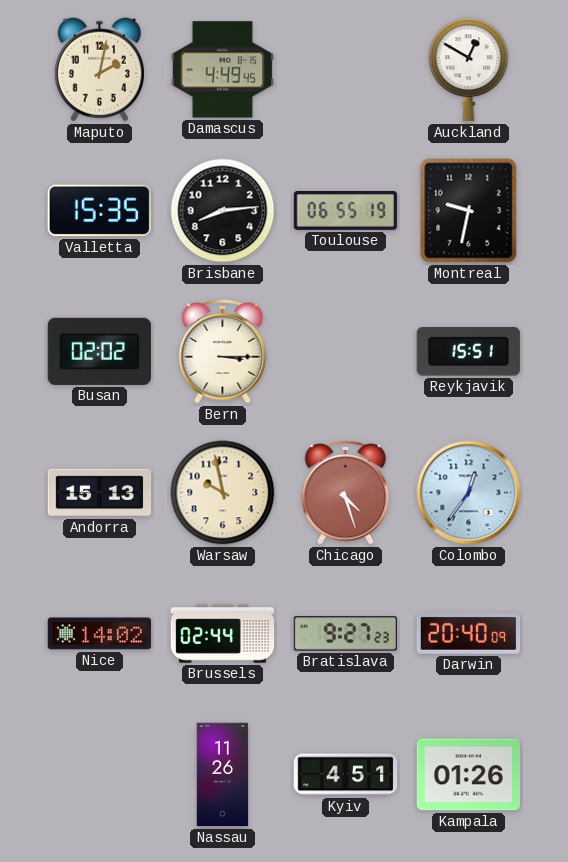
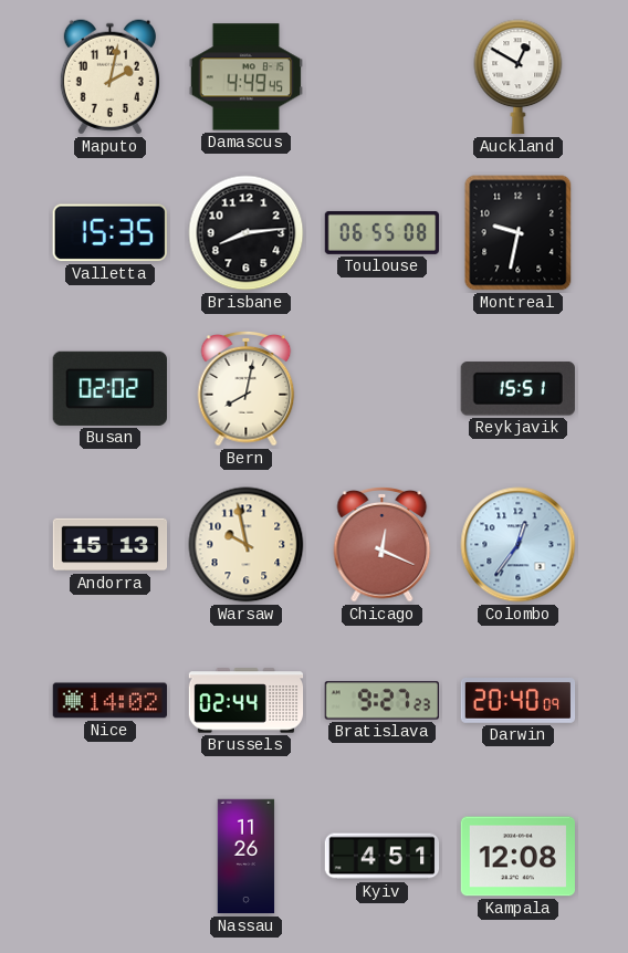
Toulouse: 06:55:19 -> 06:55:08 (383, 232)
Bern: 3:15 -> 8:02 (247, 389)
Chicago: 4:27 -> 12:19 (383, 545)
Kampala: 01:26 -> 12:08 (517, 857)
